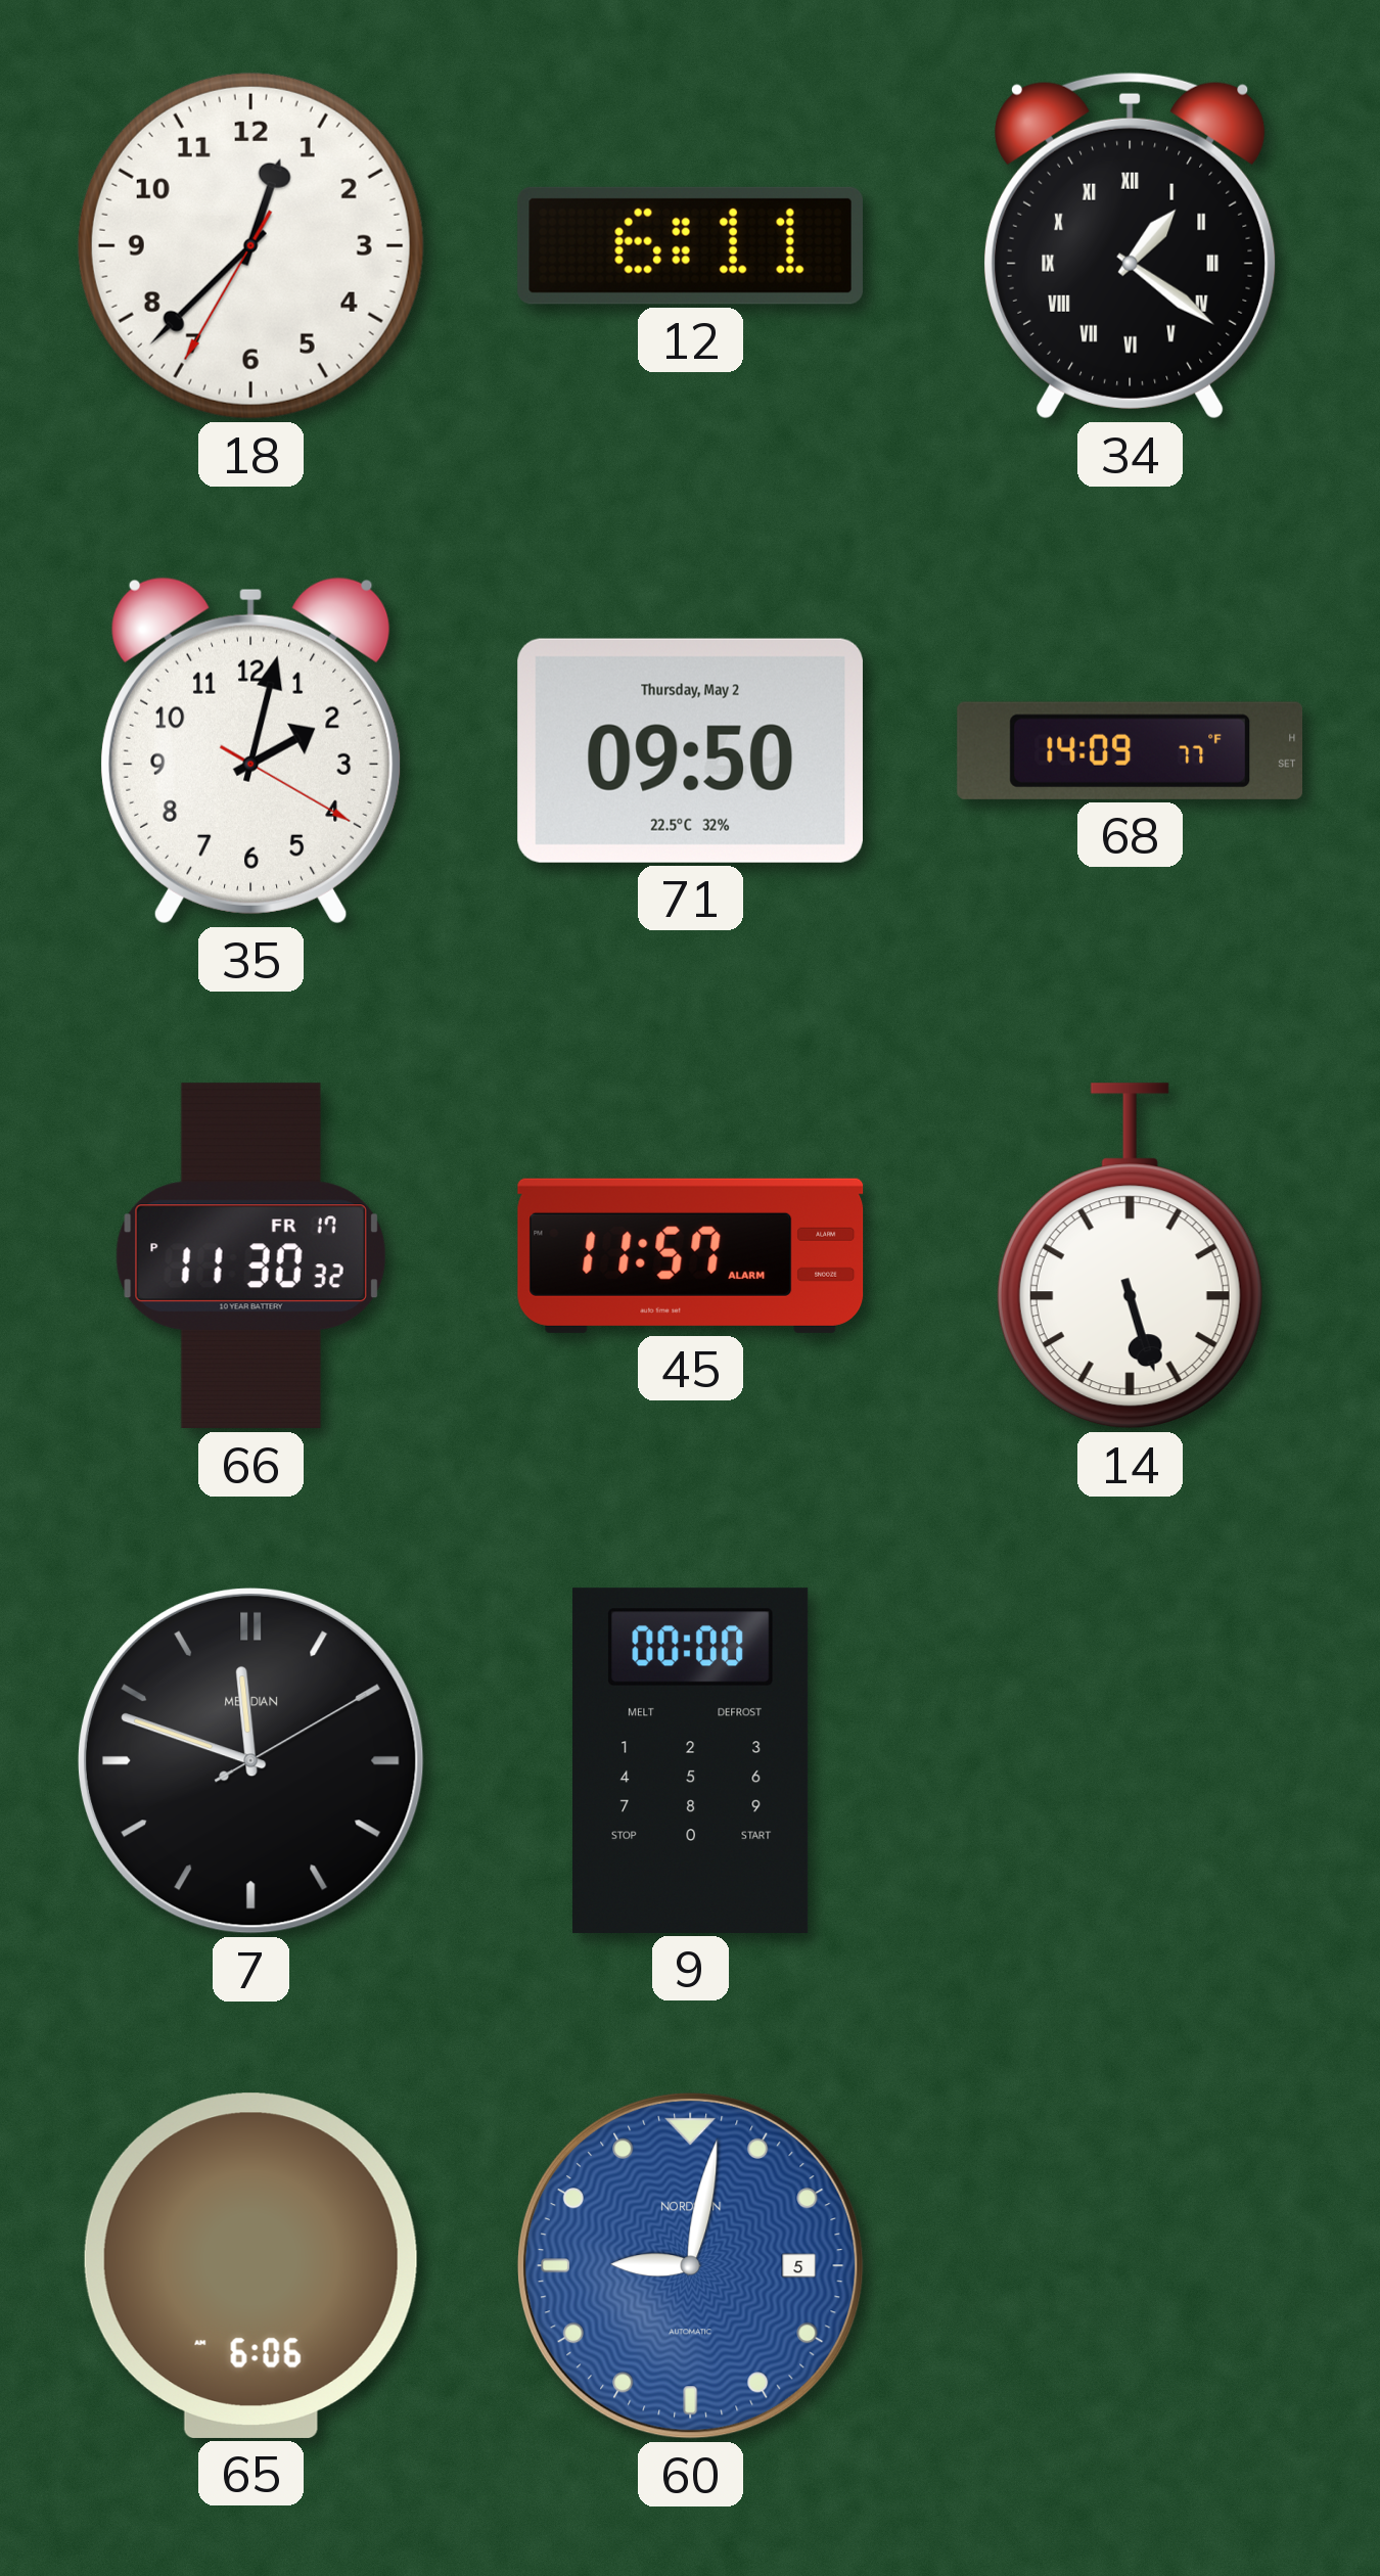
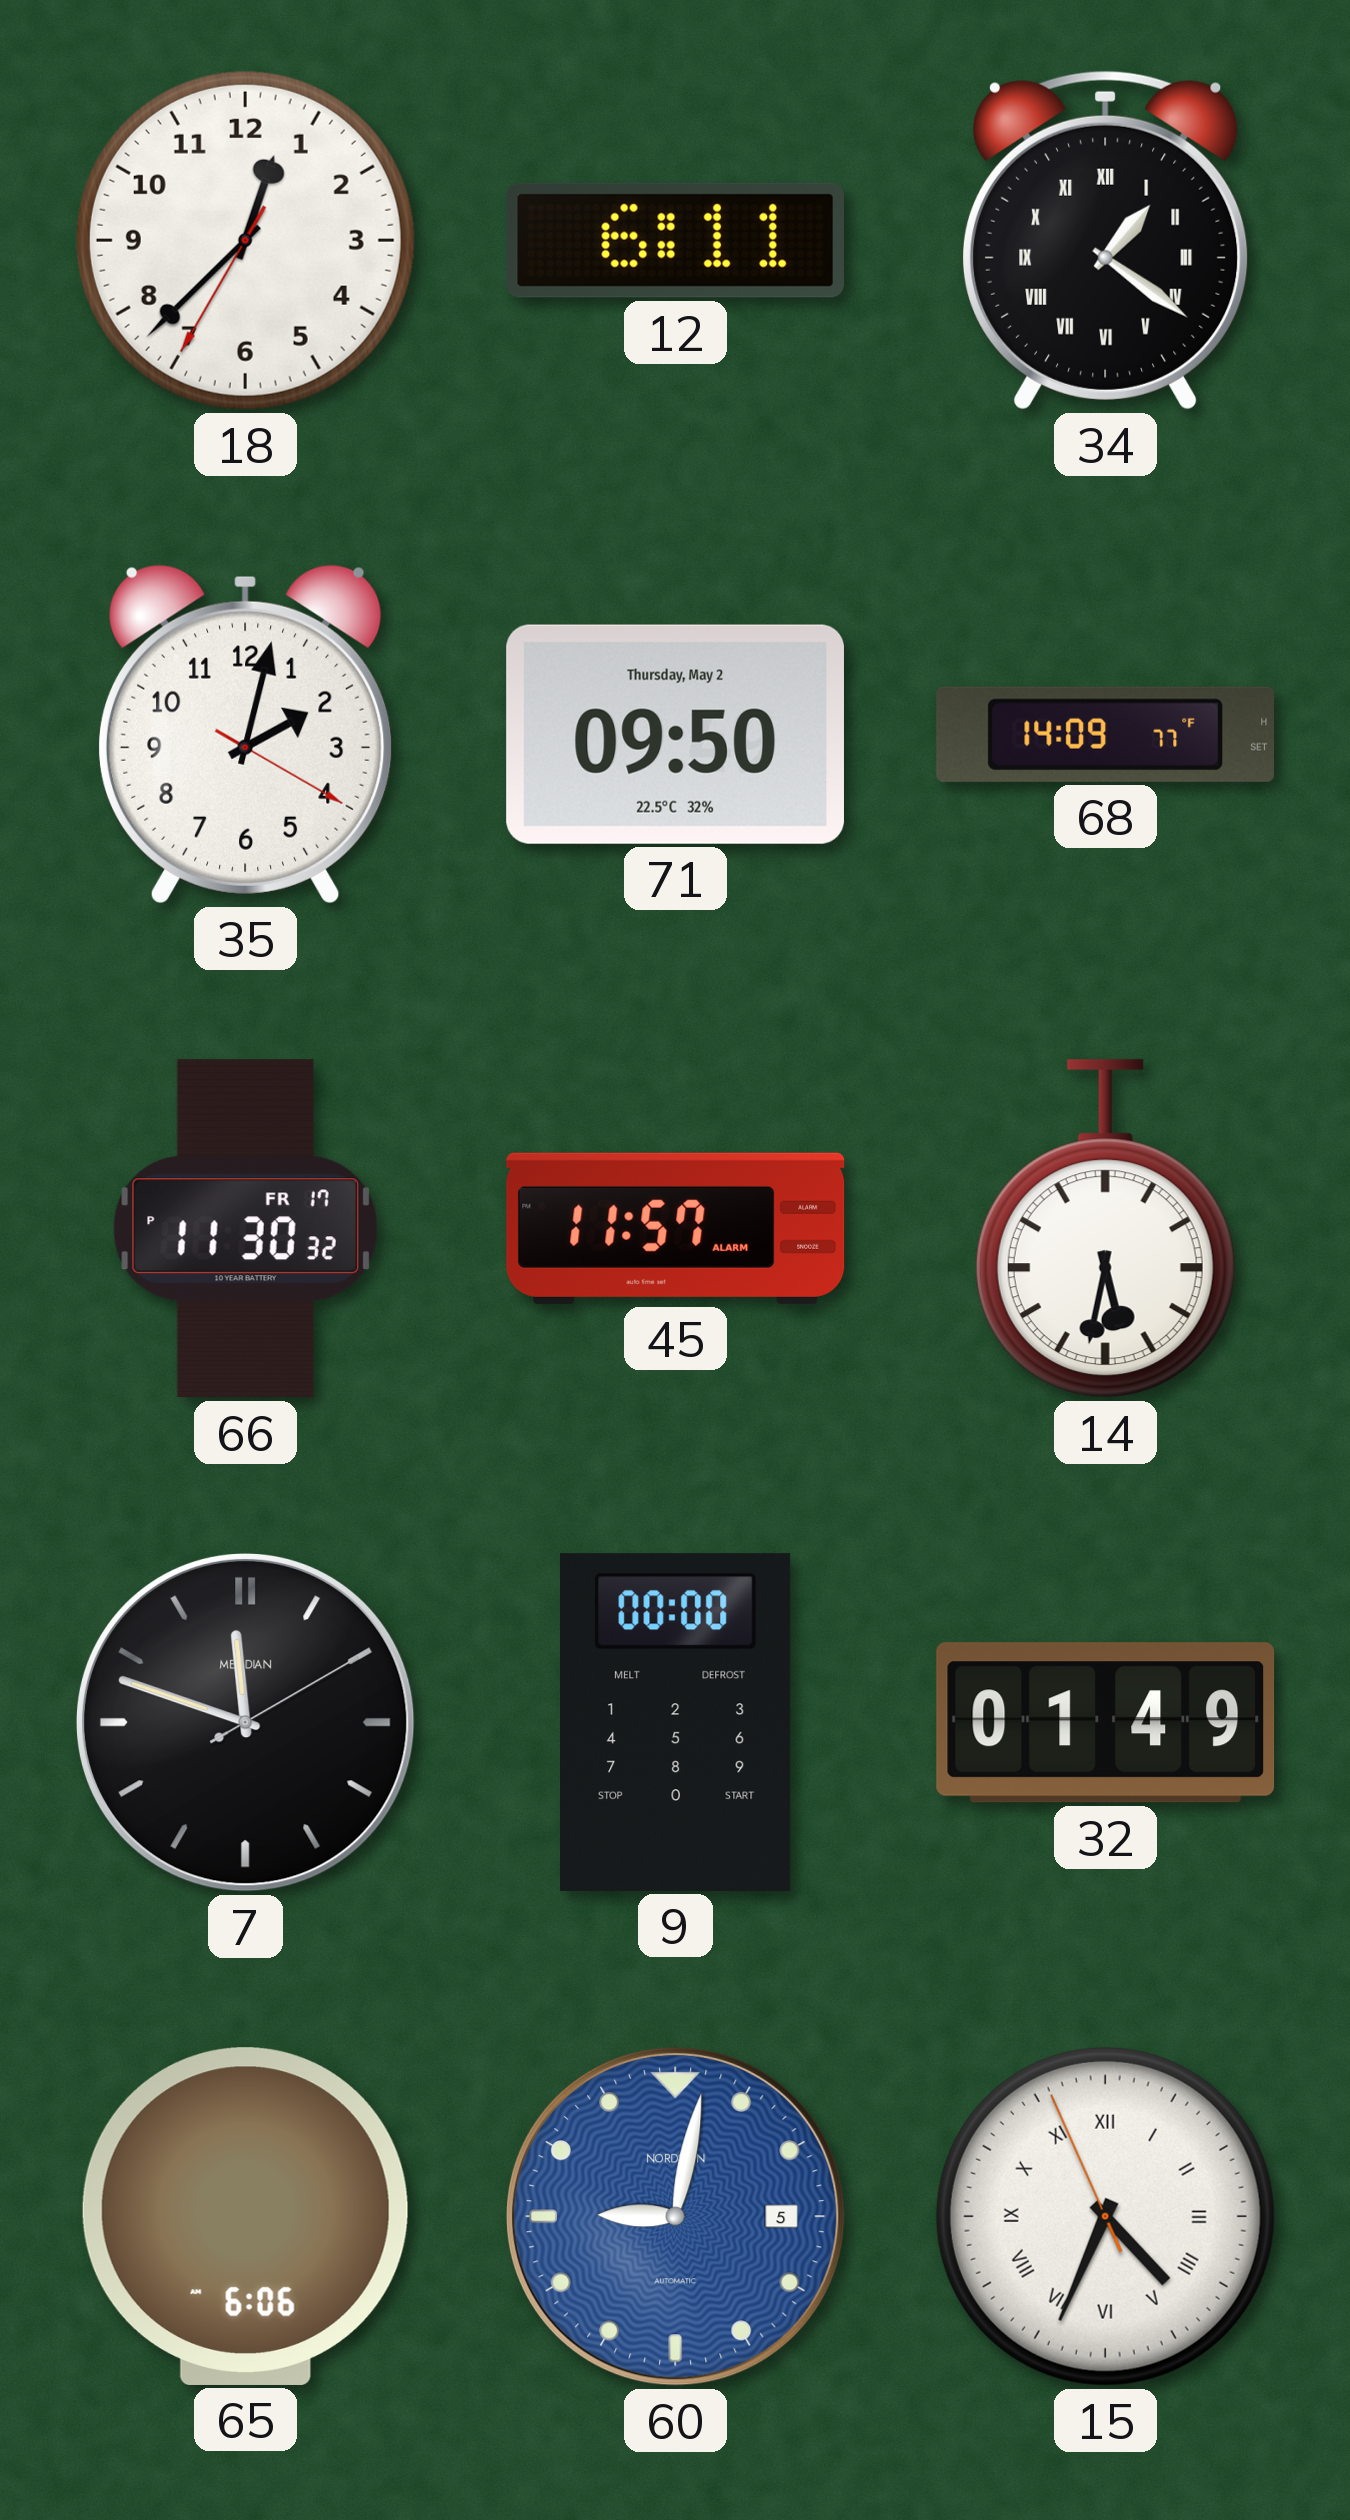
14: 5:27 -> 5:32 (1105, 1229)
32: none -> 01:49 (1106, 1723)
15: none -> 4:33 (1105, 2216)
